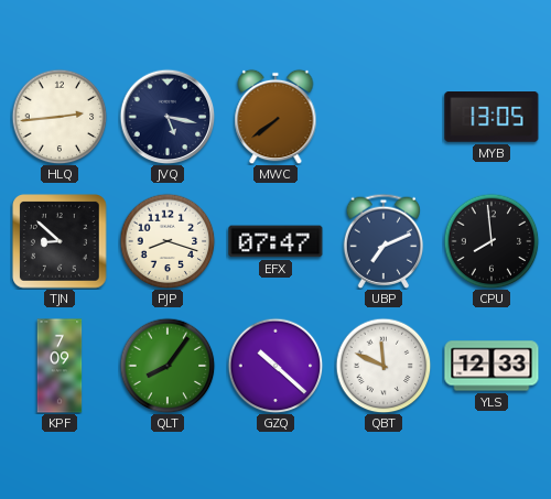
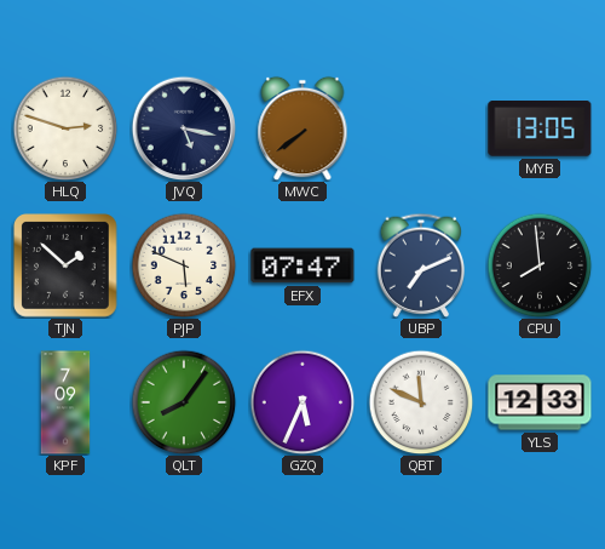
HLQ: 2:44 -> 2:48 (65, 128)
TJN: 8:52 -> 1:52 (67, 267)
PJP: 8:18 -> 5:49 (184, 265)
GZQ: 10:22 -> 5:34 (302, 402)
